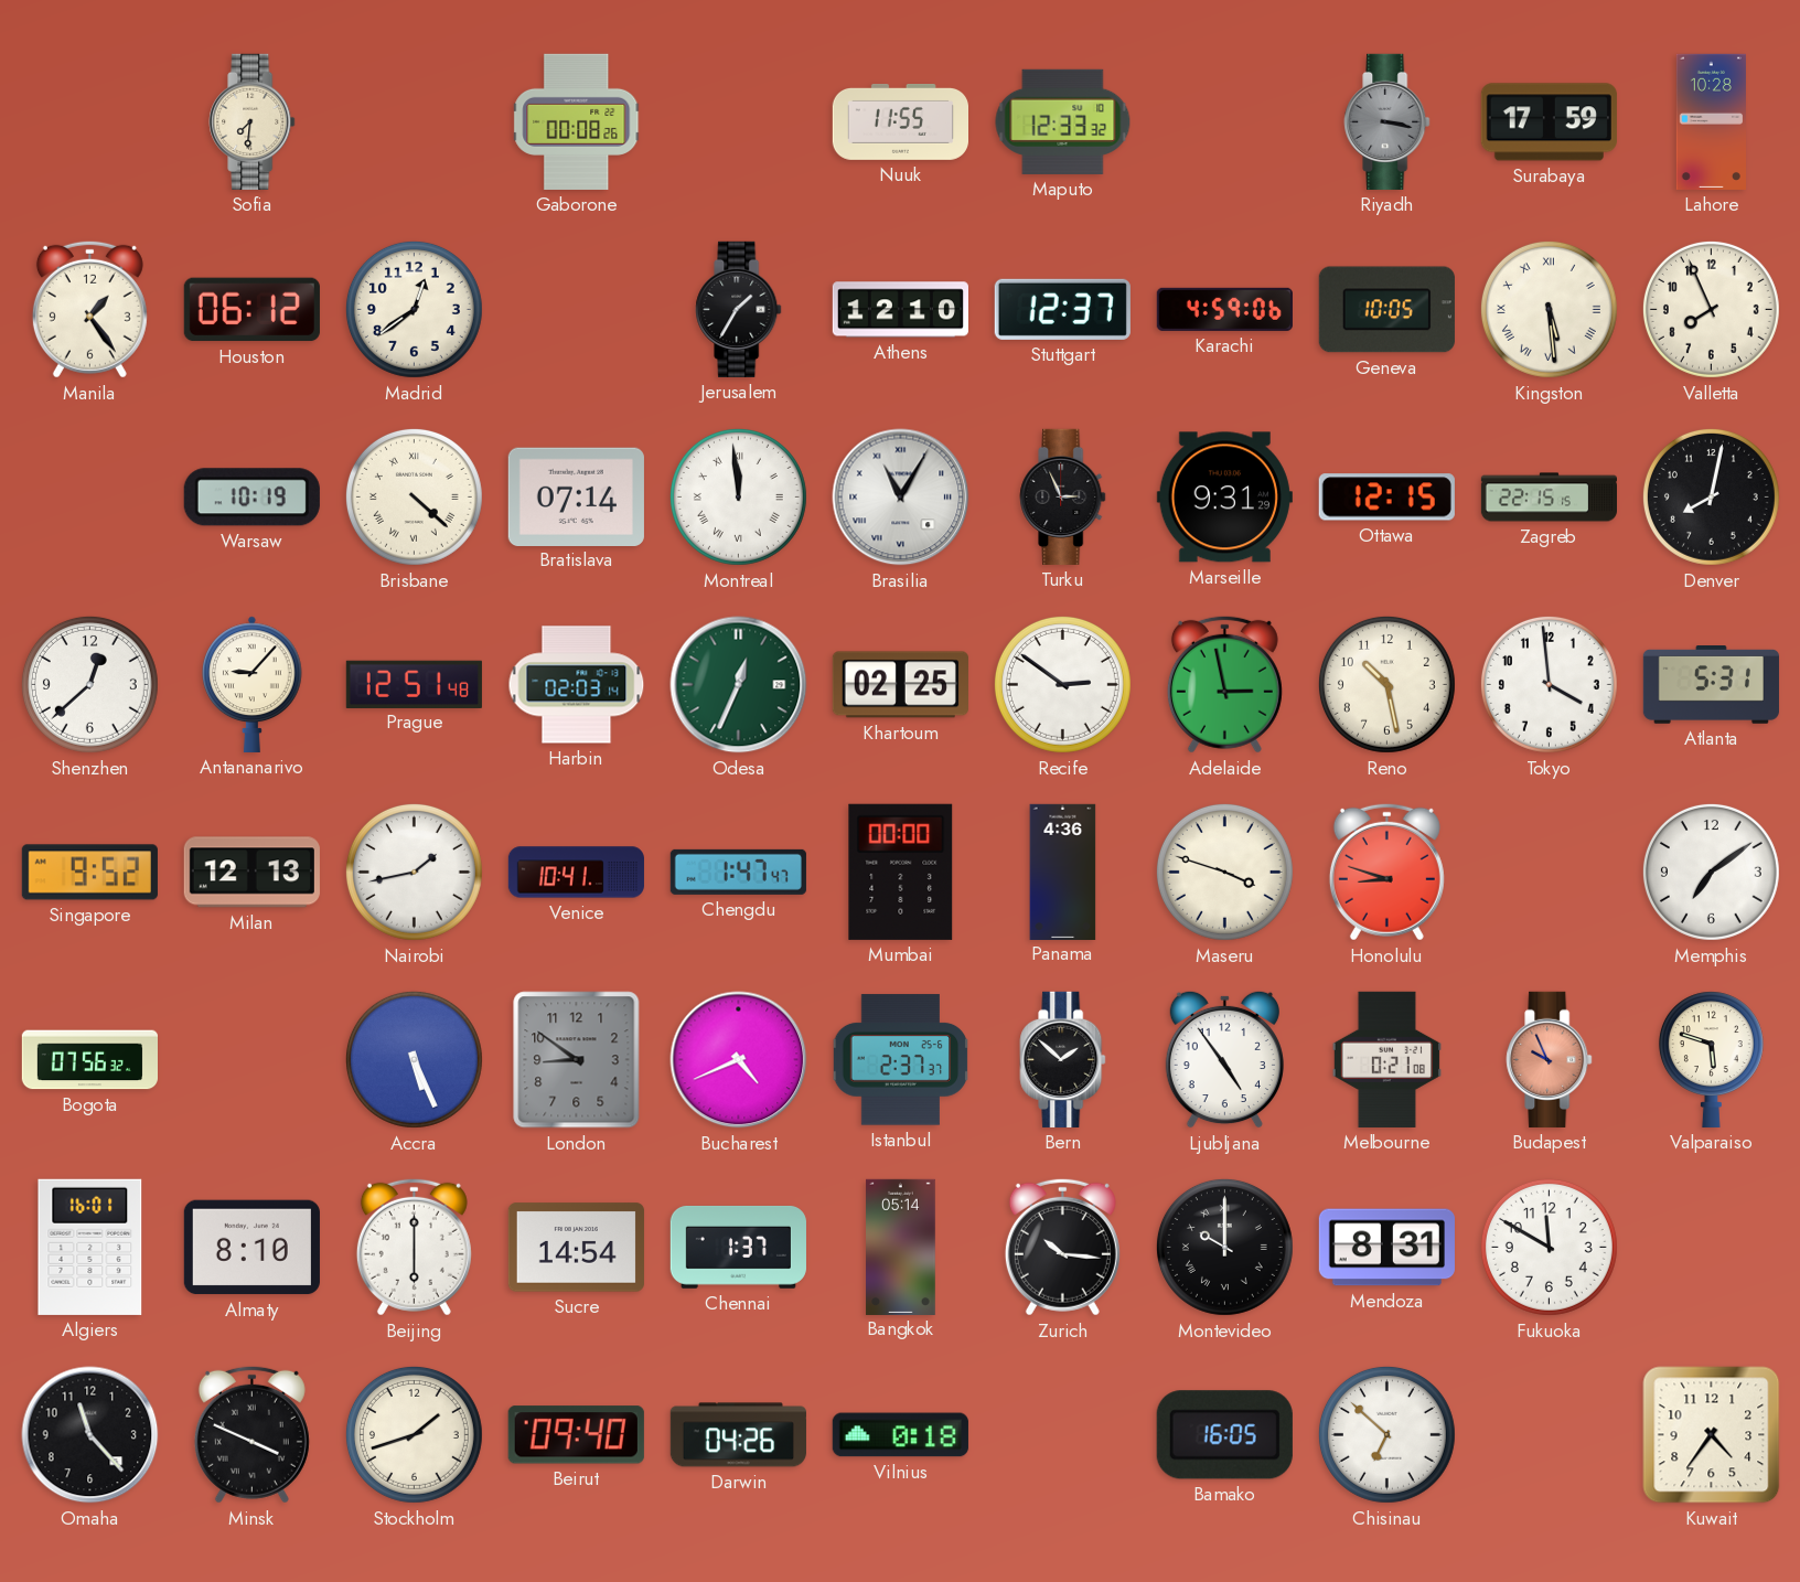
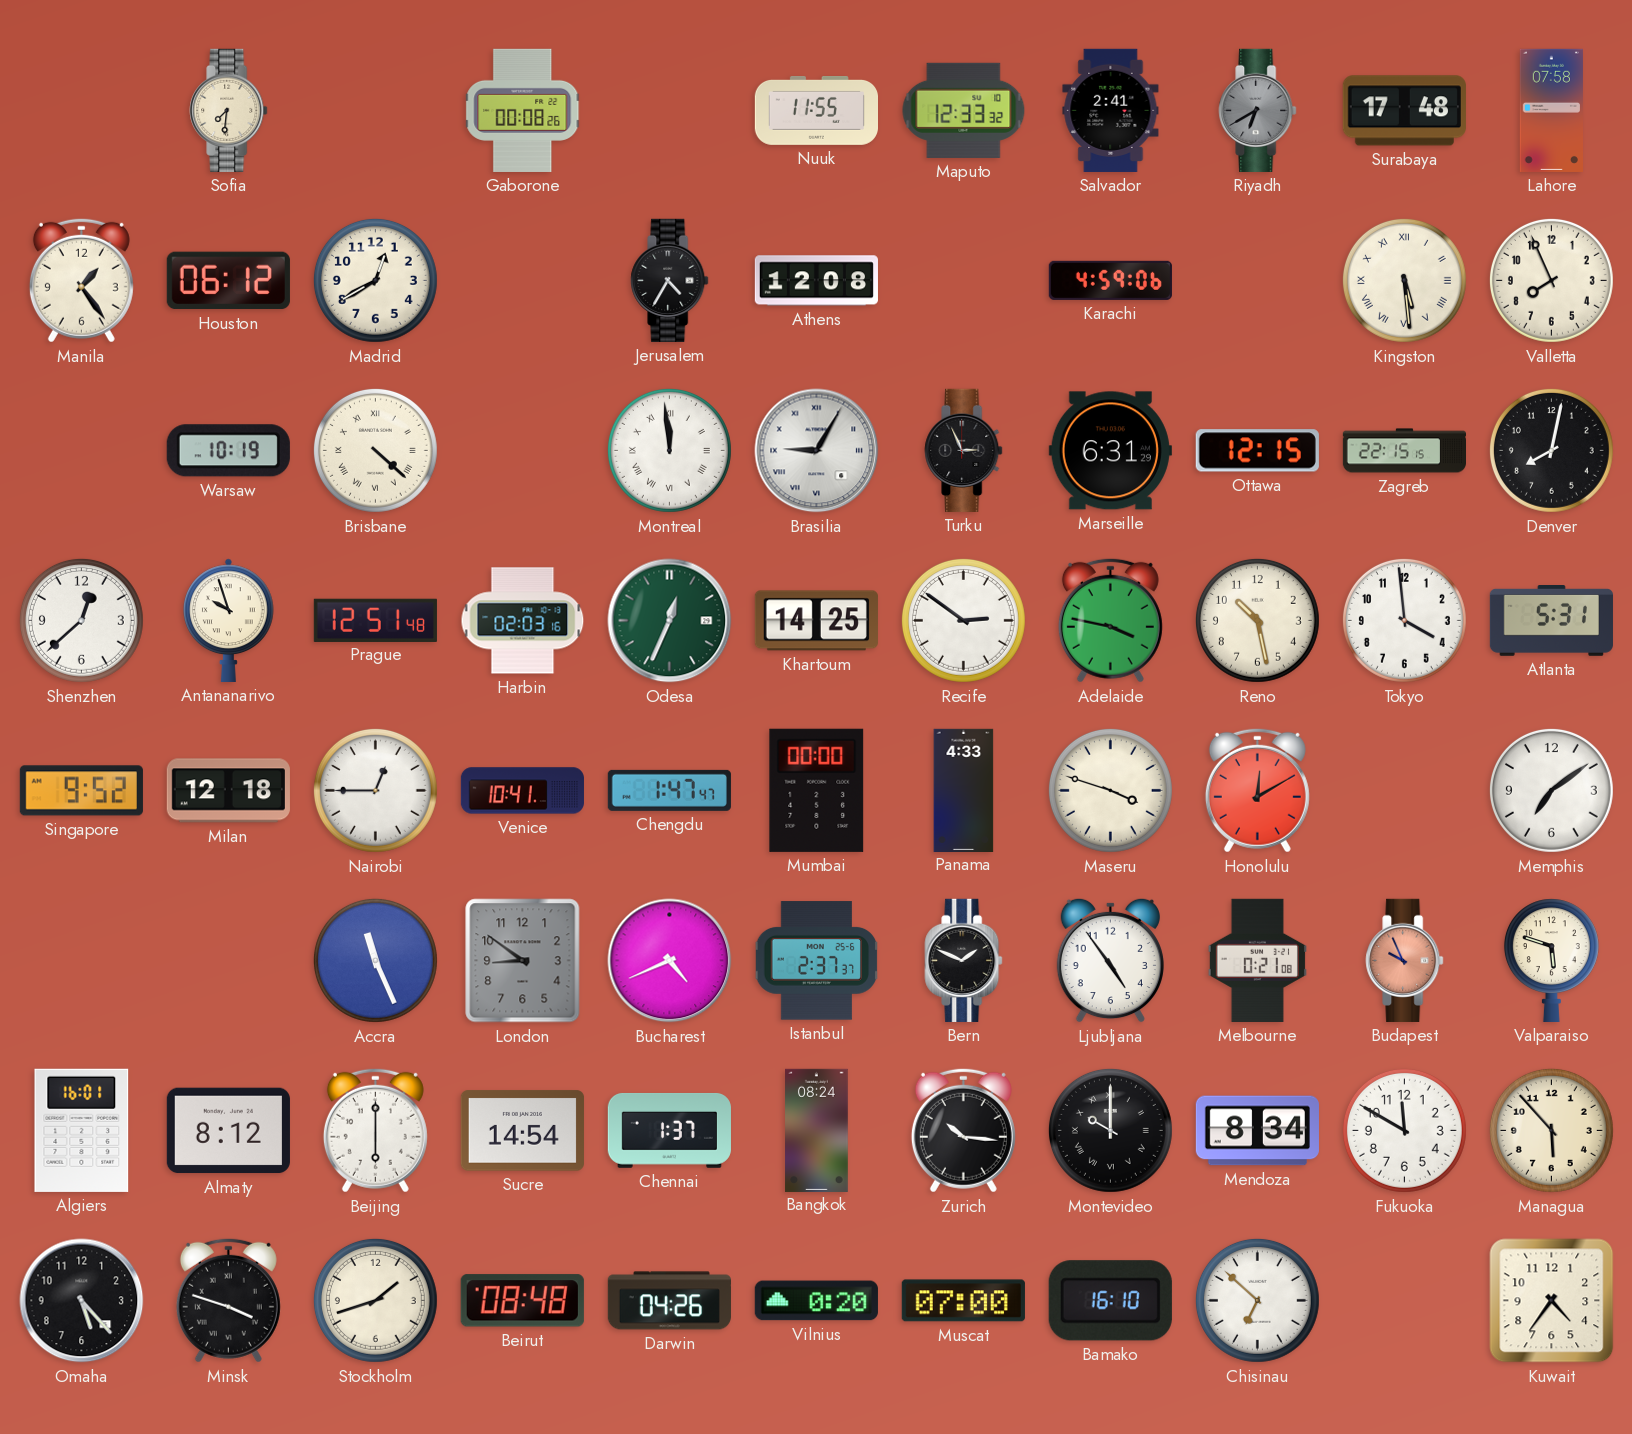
Salvador: none -> 2:41 (1111, 110)
Riyadh: 3:17 -> 6:40 (1258, 110)
Surabaya: 17:59 -> 17:48 (1404, 111)
Lahore: 10:28 -> 07:58 (1551, 110)
Madrid: 12:39 -> 12:40 (375, 280)
Jerusalem: 1:35 -> 4:35 (670, 280)
Athens: 12:10 -> 12:08 (816, 281)
Stuttgart: 12:37 -> none (1062, 309)
Geneva: 10:05 -> none (1386, 310)
Bratislava: 07:14 -> none (576, 496)
Brasilia: 11:05 -> 9:05 (817, 451)
Marseille: 9:31 -> 6:31 (1110, 451)
Antananarivo: 9:07 -> 9:57 (229, 620)
Harbin: 02:03:14 -> 02:03:16 (523, 621)
Khartoum: 02:25 -> 14:25 (816, 621)
Adelaide: 2:58 -> 3:47 (1110, 620)
Milan: 12:13 -> 12:18 (228, 791)
Nairobi: 1:43 -> 12:45 (375, 790)
Panama: 4:36 -> 4:33 (964, 790)
Honolulu: 8:48 -> 12:10 (1257, 790)
Bogota: 07:56 -> none (89, 1060)
Accra: 5:26 -> 11:26 (375, 960)
Bern: 1:52 -> 1:49 (964, 960)
Almaty: 8:10 -> 8:12 (228, 1131)
Bangkok: 05:14 -> 08:24 (817, 1130)
Mendoza: 8:31 -> 8:34 (1257, 1131)
Managua: none -> 5:53 (1551, 1130)
Omaha: 11:23 -> 5:23 (82, 1301)
Minsk: 3:49 -> 3:48 (228, 1300)
Beirut: 09:40 -> 08:48 (522, 1301)
Vilnius: 0:18 -> 0:20 (816, 1301)
Muscat: none -> 07:00 (963, 1301)
Bamako: 16:05 -> 16:10 (1110, 1301)
